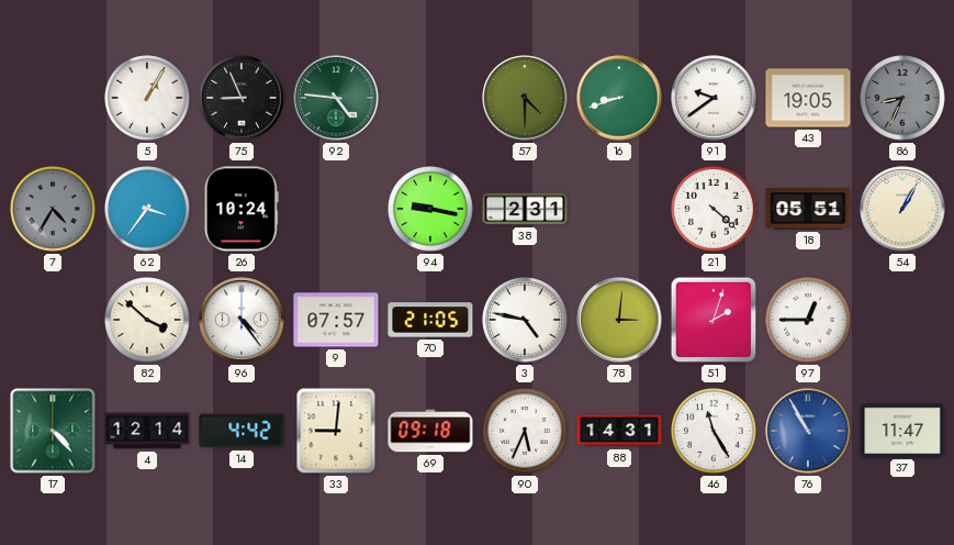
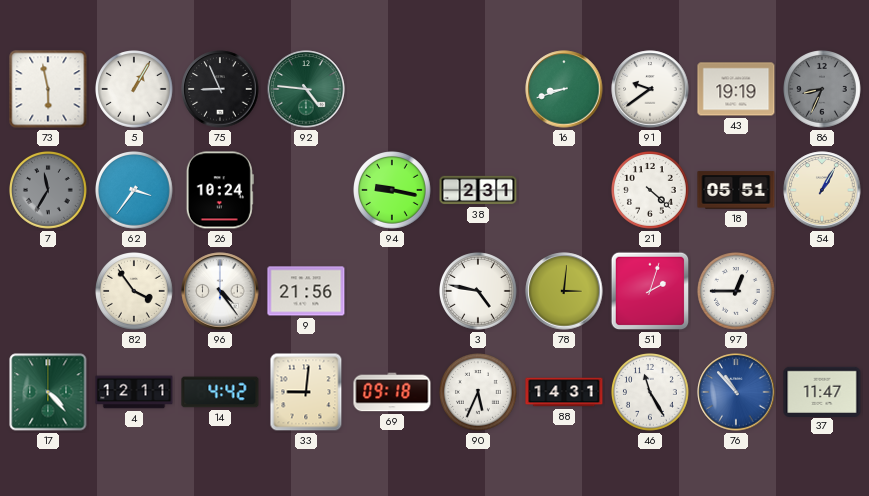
73: none -> 5:58 (48, 89)
57: 4:30 -> none (525, 98)
43: 19:05 -> 19:19 (736, 89)
7: 4:35 -> 11:35 (49, 191)
82: 3:52 -> 3:54 (135, 292)
9: 07:57 -> 21:56 (306, 291)
70: 21:05 -> none (430, 320)
4: 12:14 -> 12:11 (134, 392)
76: 10:55 -> 10:53 (736, 392)
